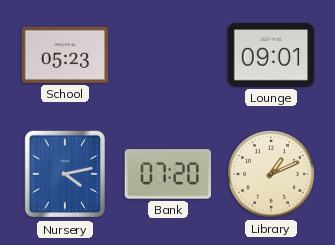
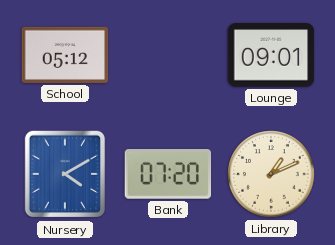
School: 05:23 -> 05:12 (65, 55)
Nursery: 4:13 -> 4:10 (65, 174)
